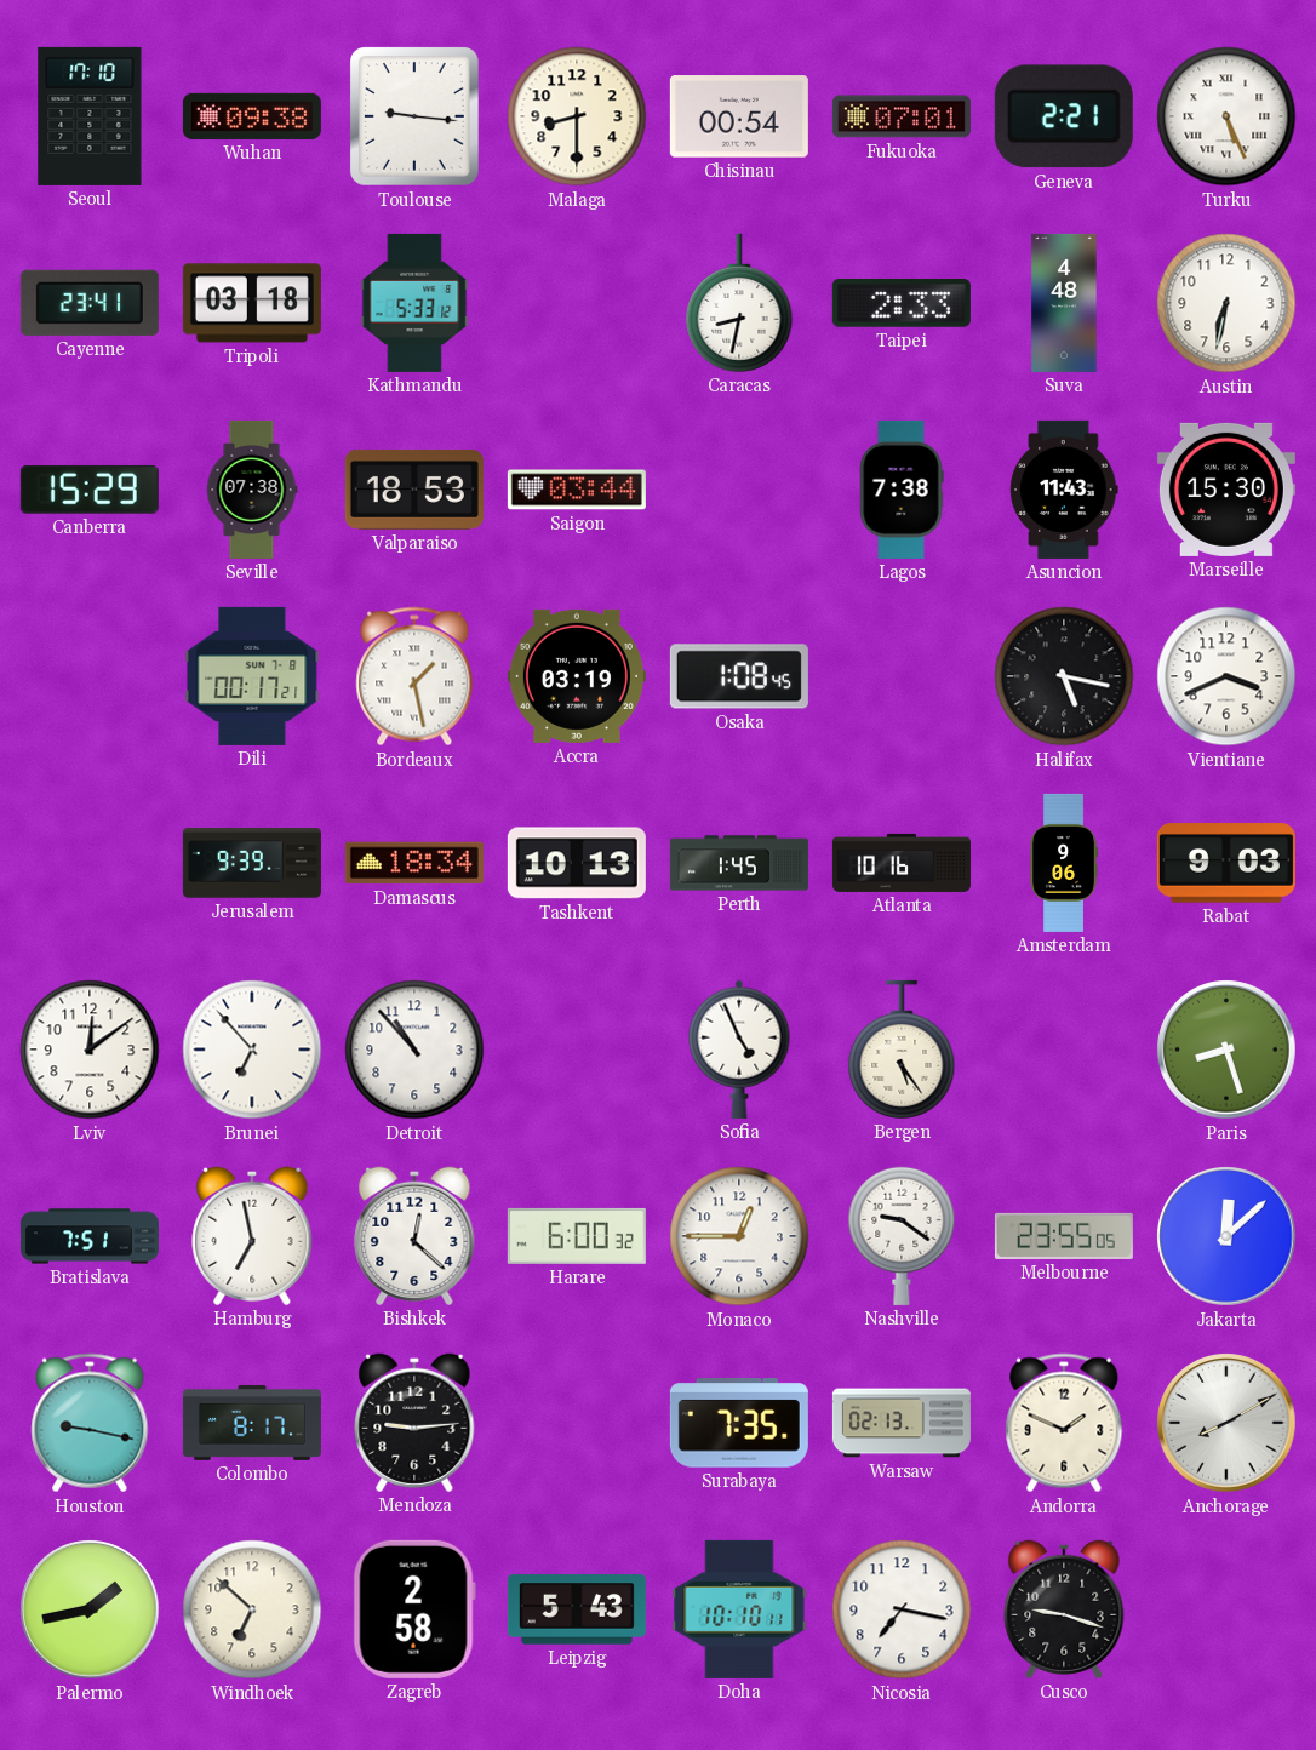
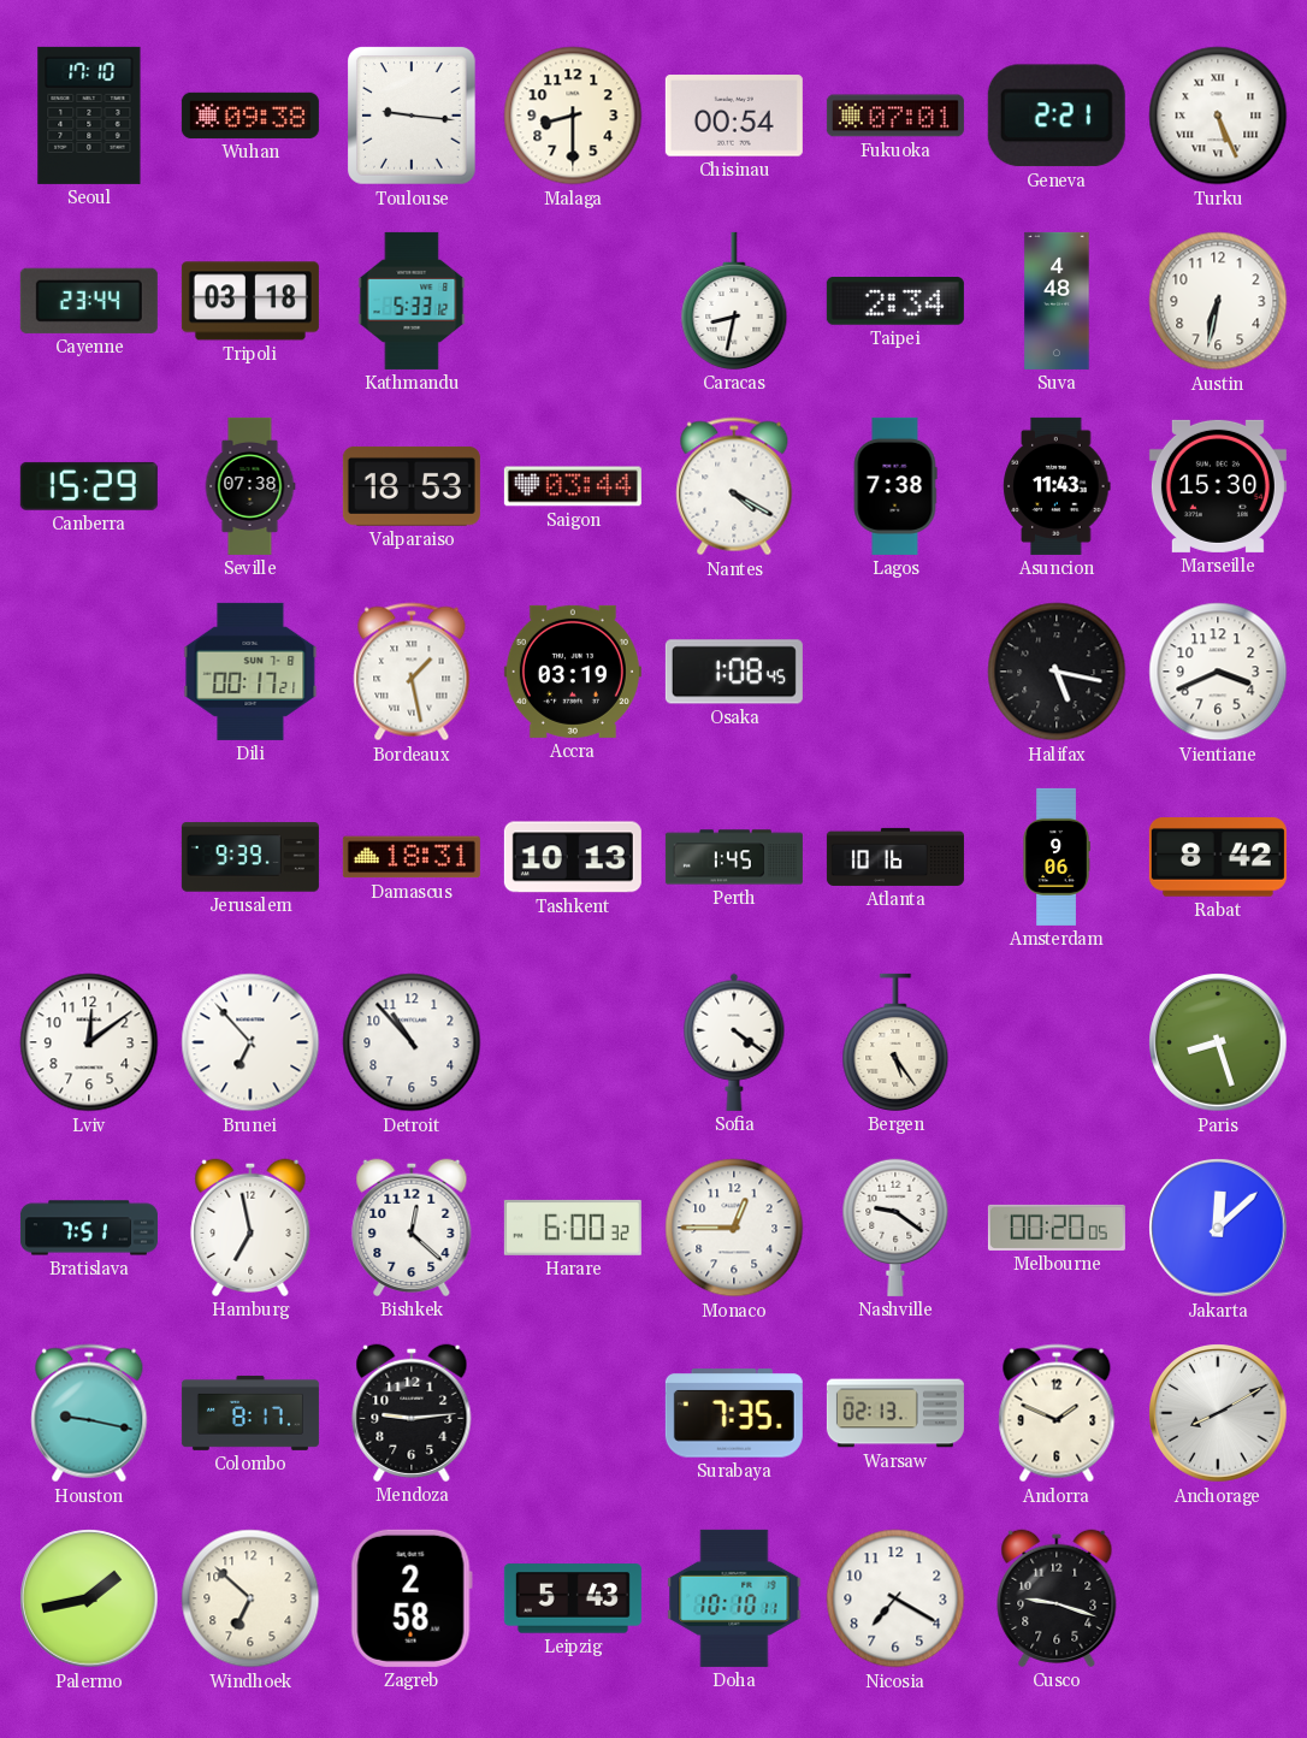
Cayenne: 23:41 -> 23:44 (89, 301)
Taipei: 2:33 -> 2:34 (895, 301)
Nantes: none -> 4:20 (734, 486)
Damascus: 18:34 -> 18:31 (412, 857)
Rabat: 9:03 -> 8:42 (1218, 857)
Sofia: 4:56 -> 4:21 (734, 1042)
Melbourne: 23:55 -> 00:20 (1057, 1228)
Nicosia: 7:17 -> 7:20 (895, 1598)
